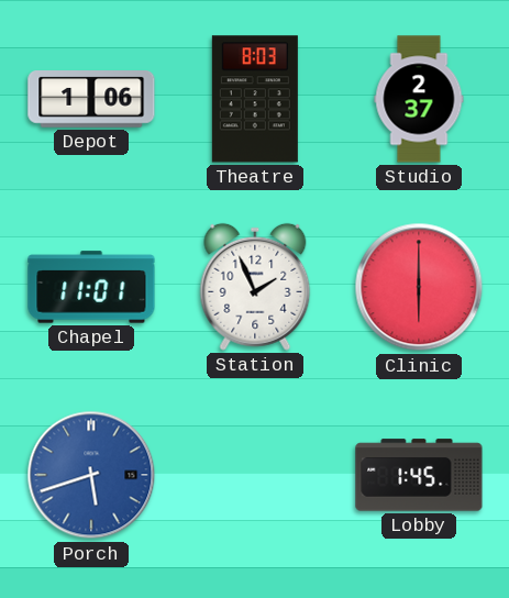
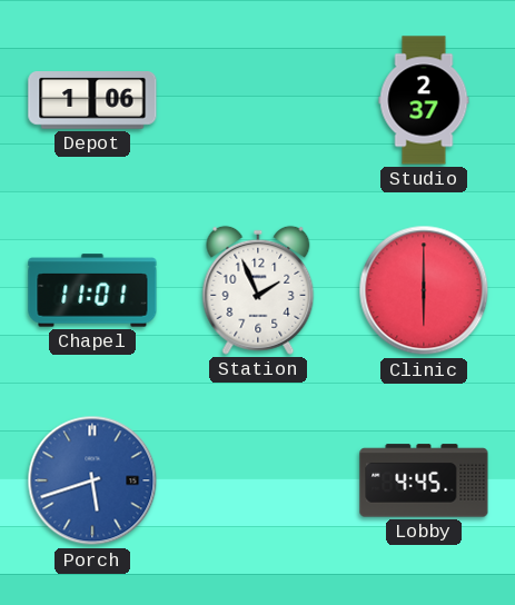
Theatre: 8:03 -> none (255, 99)
Lobby: 1:45 -> 4:45 (424, 480)
